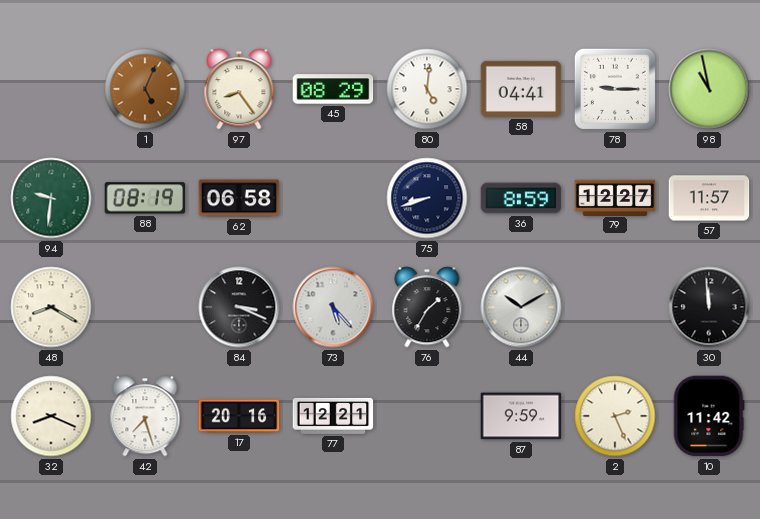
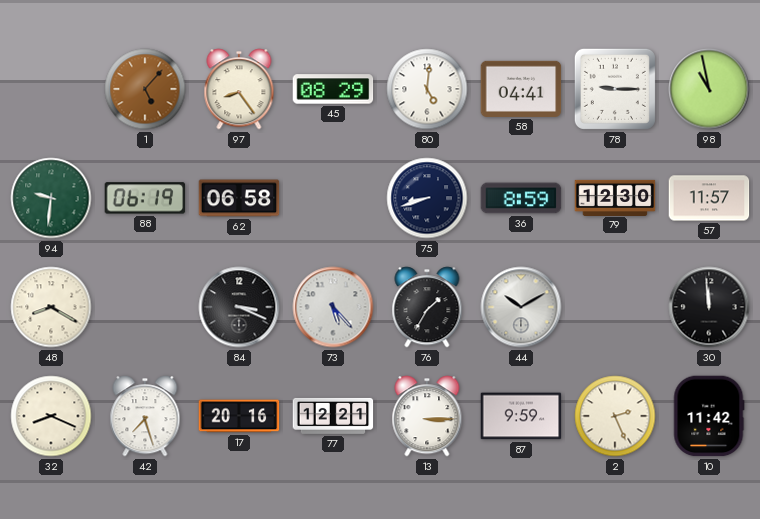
1: 5:04 -> 5:07 (145, 89)
88: 08:19 -> 06:19 (145, 198)
79: 12:27 -> 12:30 (615, 197)
13: none -> 3:15 (427, 416)
